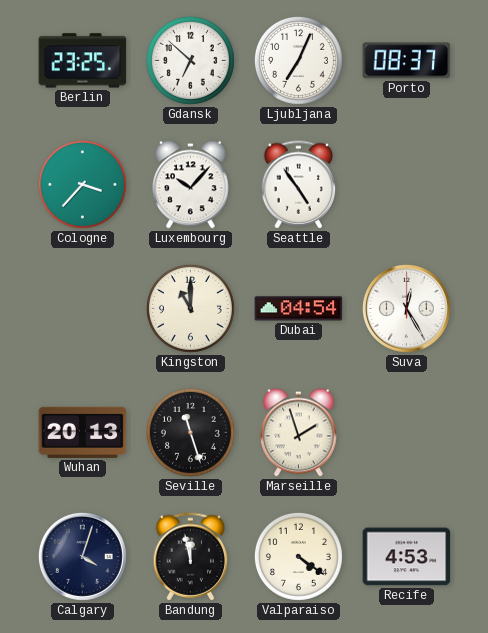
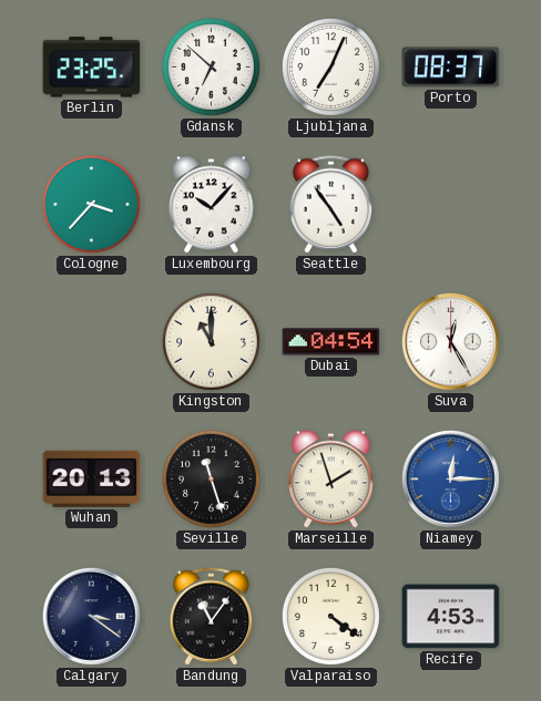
Niamey: none -> 12:15 (450, 478)
Calgary: 4:03 -> 3:21 (91, 616)
Bandung: 11:58 -> 11:06 (212, 617)
